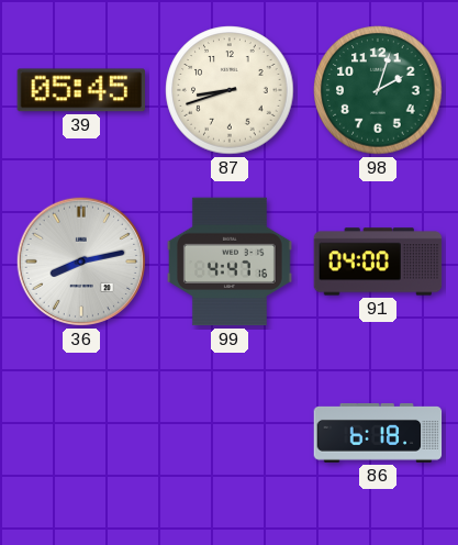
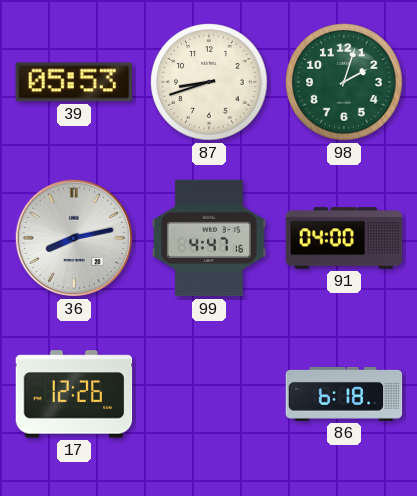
39: 05:45 -> 05:53 (73, 82)
17: none -> 12:26 (74, 394)
